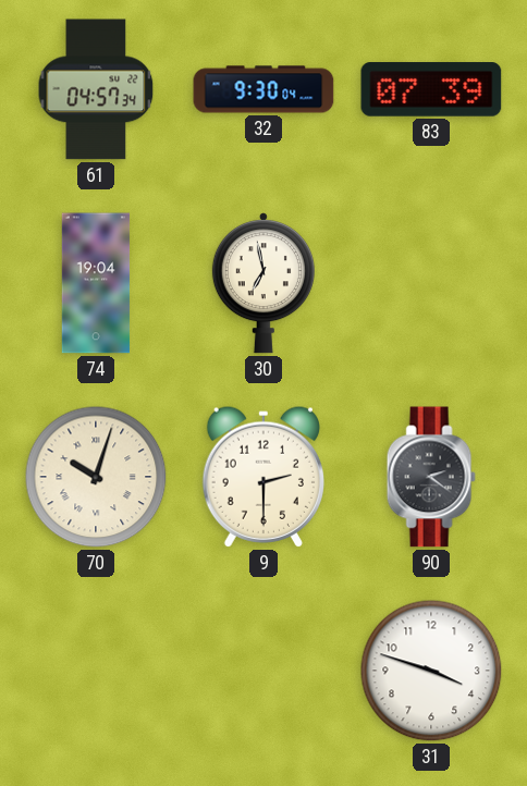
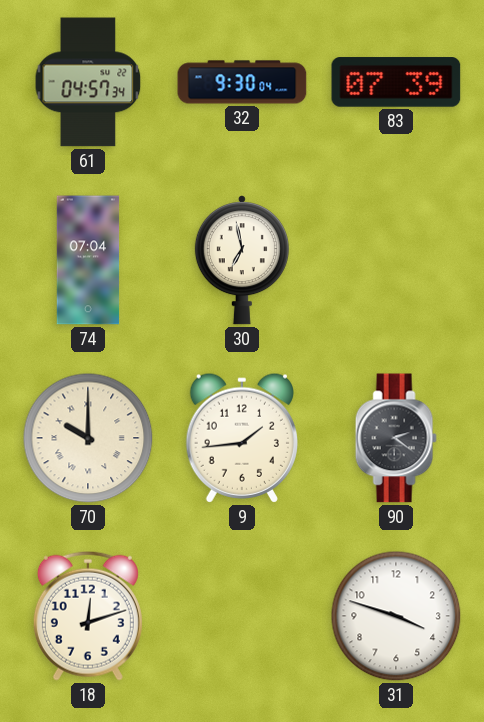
74: 19:04 -> 07:04 (88, 260)
70: 10:03 -> 10:00 (88, 438)
9: 2:30 -> 1:44 (241, 438)
18: none -> 12:12 (88, 616)
